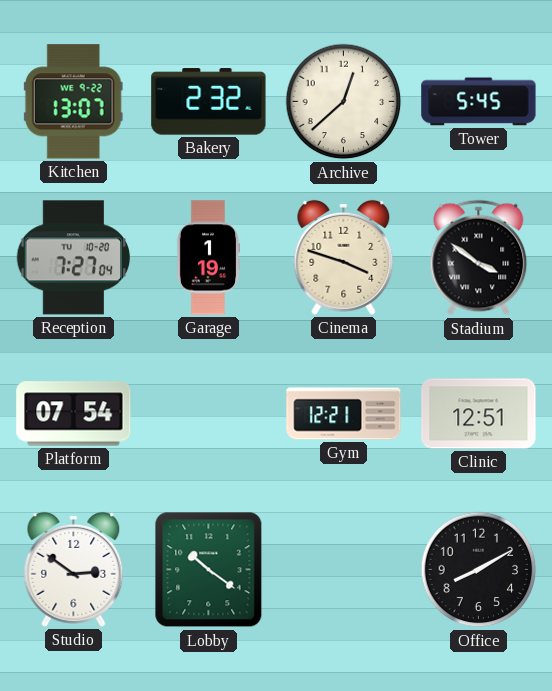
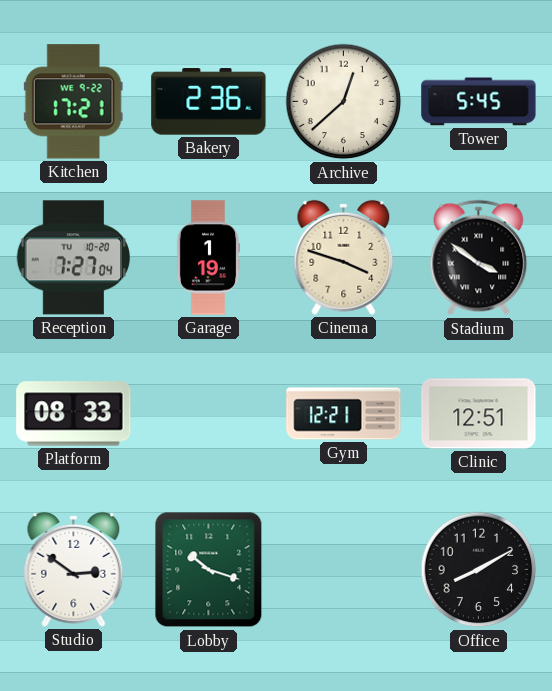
Kitchen: 13:07 -> 17:21 (73, 102)
Bakery: 2:32 -> 2:36 (209, 102)
Platform: 07:54 -> 08:33 (74, 414)
Lobby: 10:21 -> 10:18 (209, 570)
